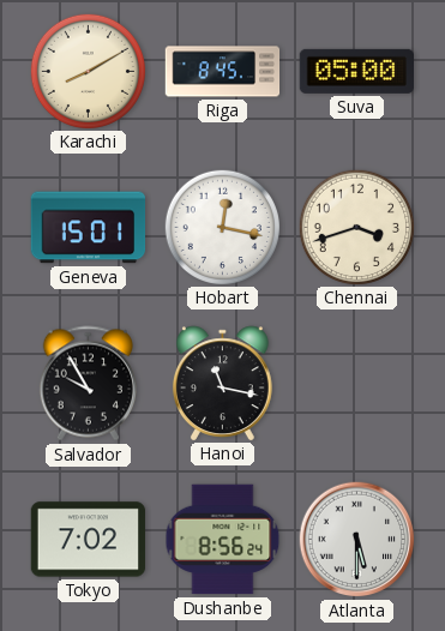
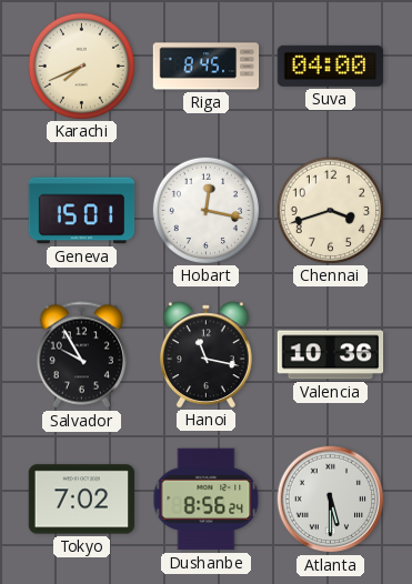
Karachi: 8:10 -> 7:41 (81, 66)
Suva: 05:00 -> 04:00 (330, 66)
Valencia: none -> 10:36 (331, 355)
